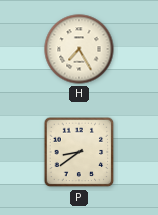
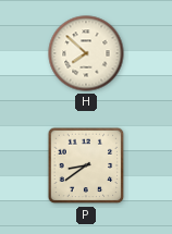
H: 7:25 -> 7:52 (86, 53)
